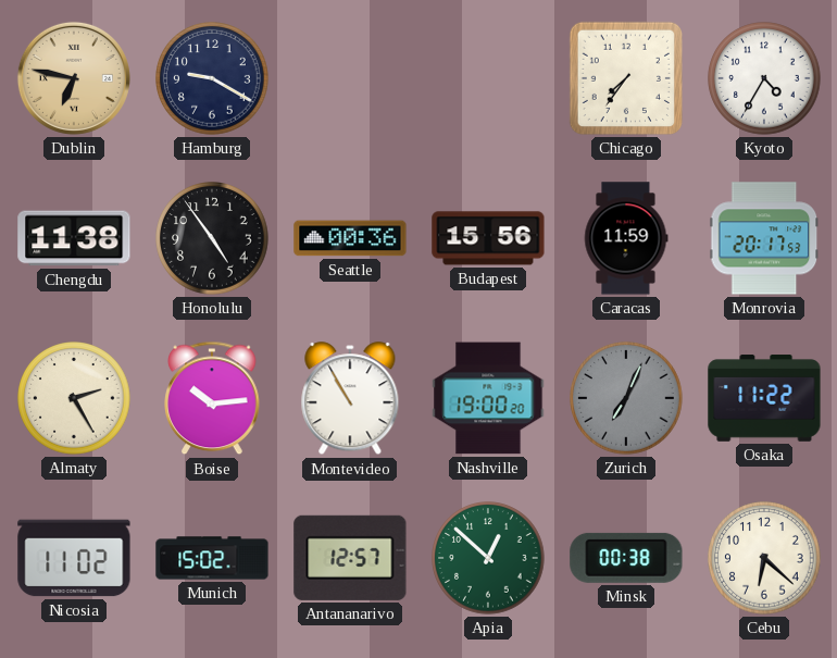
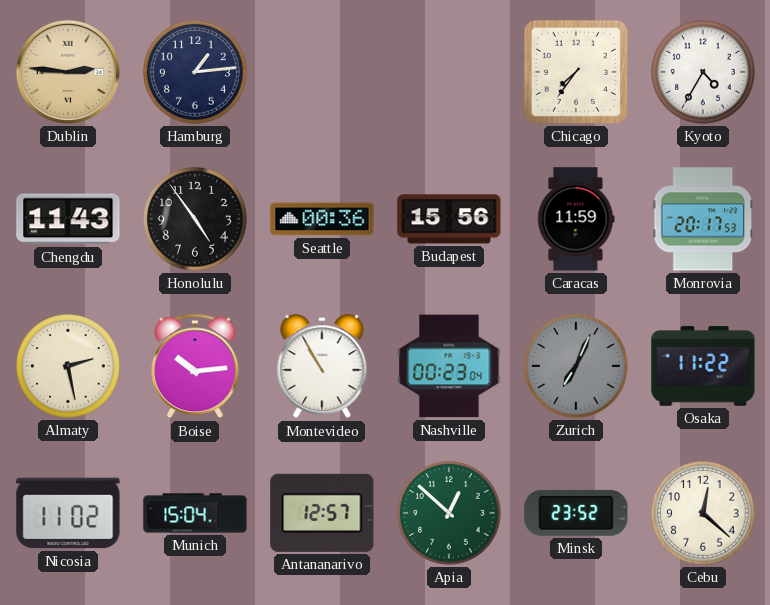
Dublin: 6:47 -> 2:46 (68, 72)
Hamburg: 9:20 -> 1:14 (195, 72)
Chengdu: 11:38 -> 11:43 (68, 219)
Almaty: 2:25 -> 2:28 (68, 366)
Nashville: 19:00 -> 00:23 (449, 366)
Munich: 15:02 -> 15:04 (195, 513)
Minsk: 00:38 -> 23:52 (576, 513)
Cebu: 6:22 -> 12:22 (703, 513)
